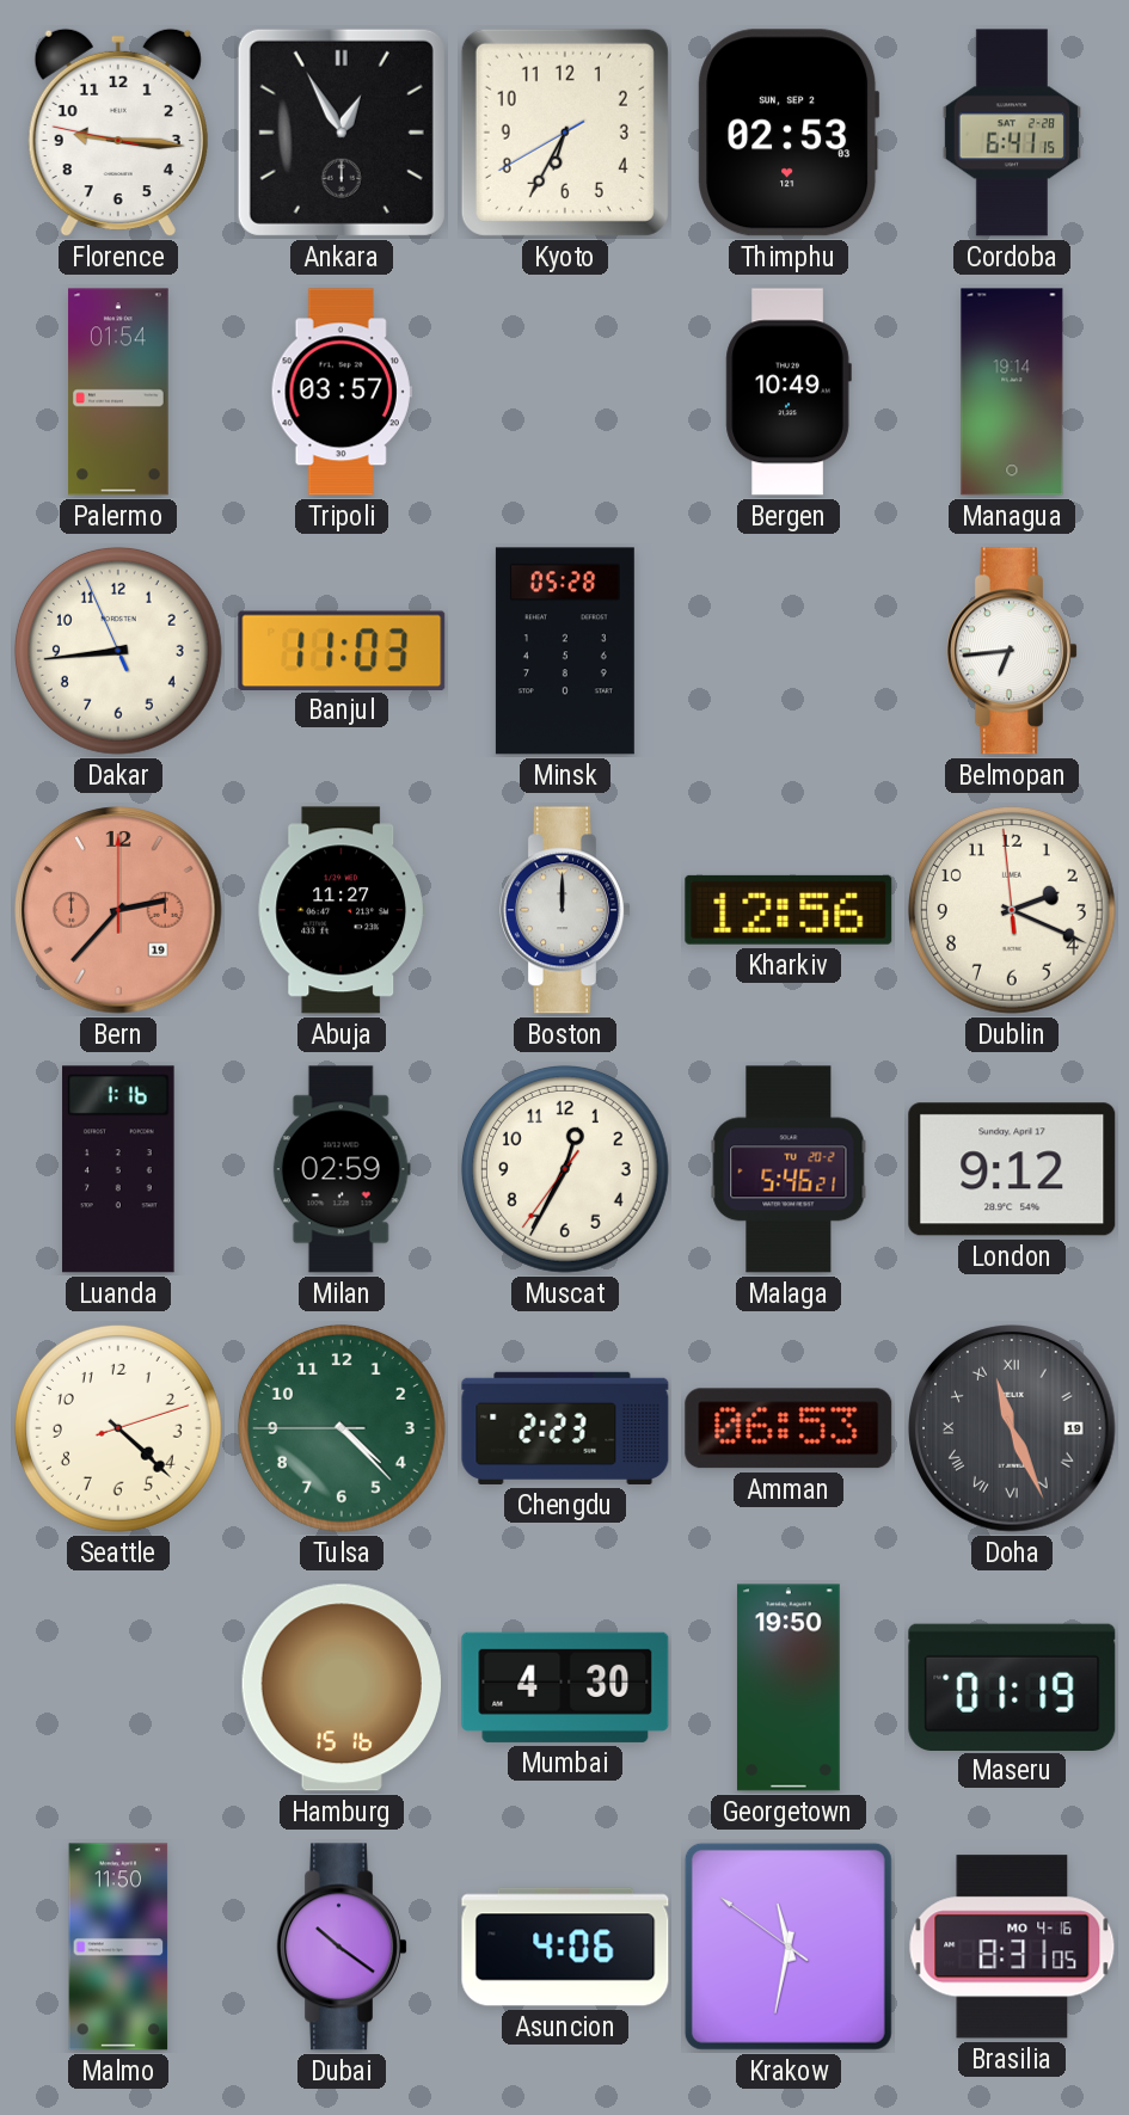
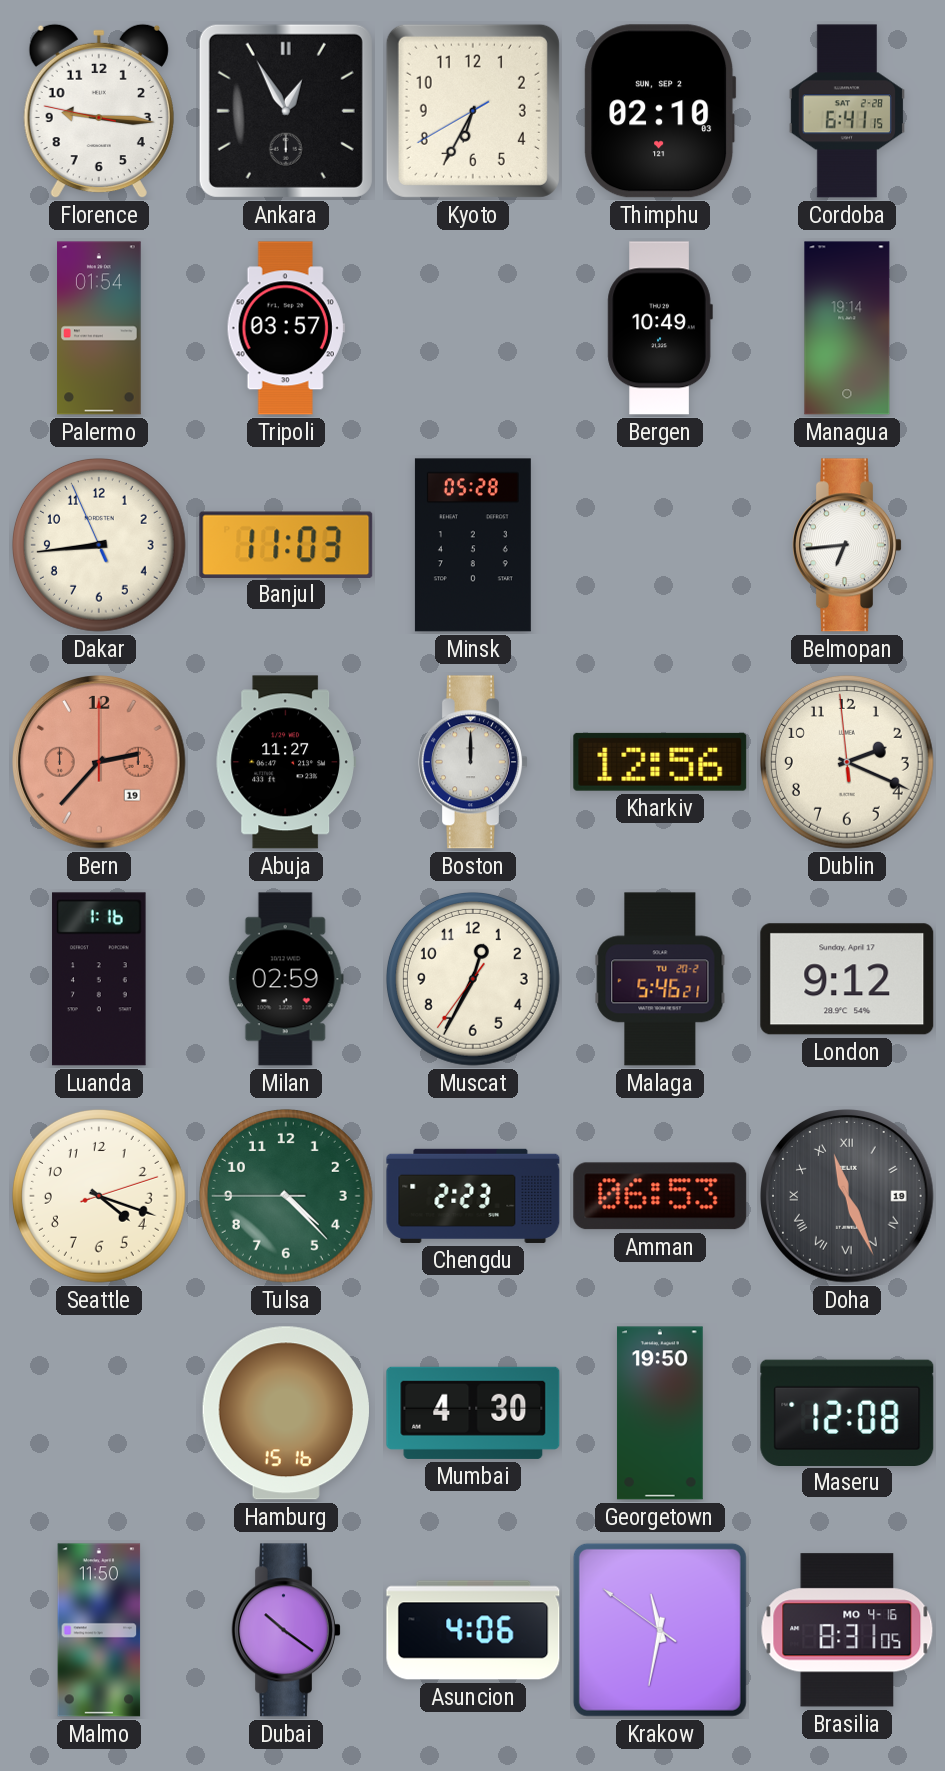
Thimphu: 02:53 -> 02:10 (660, 111)
Seattle: 4:22 -> 4:18 (99, 1196)
Maseru: 01:19 -> 12:08 (847, 1412)
